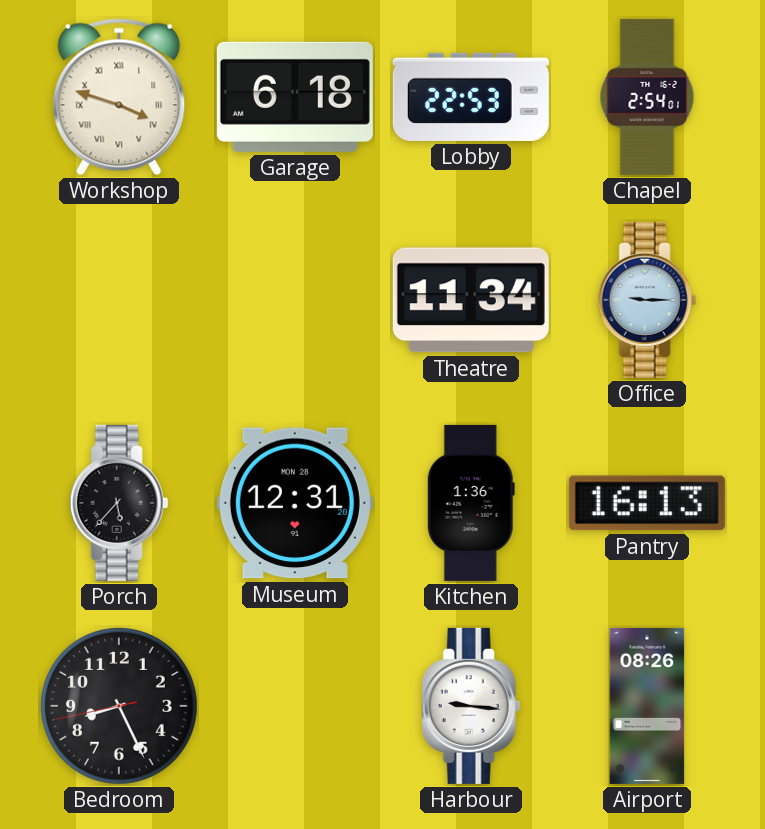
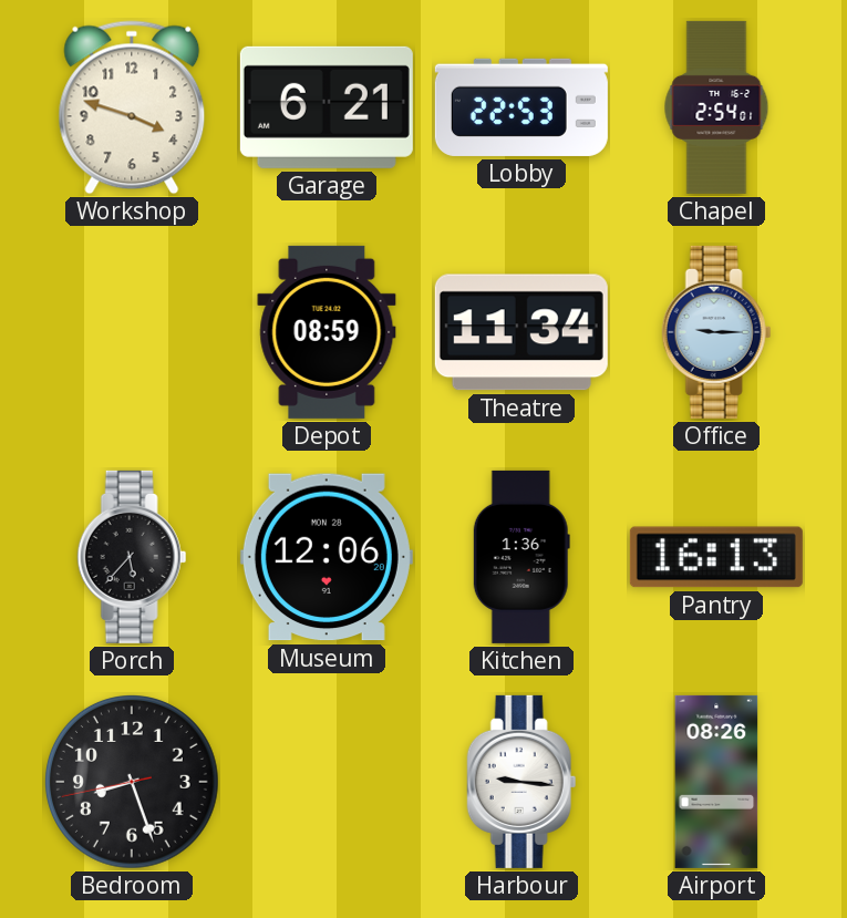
Workshop numerals: Roman -> Arabic (132, 107)
Garage: 6:18 -> 6:21 (327, 107)
Depot: none -> 08:59 (327, 332)
Museum: 12:31 -> 12:06 (327, 557)
Bedroom: 8:25 -> 8:26 (132, 782)
